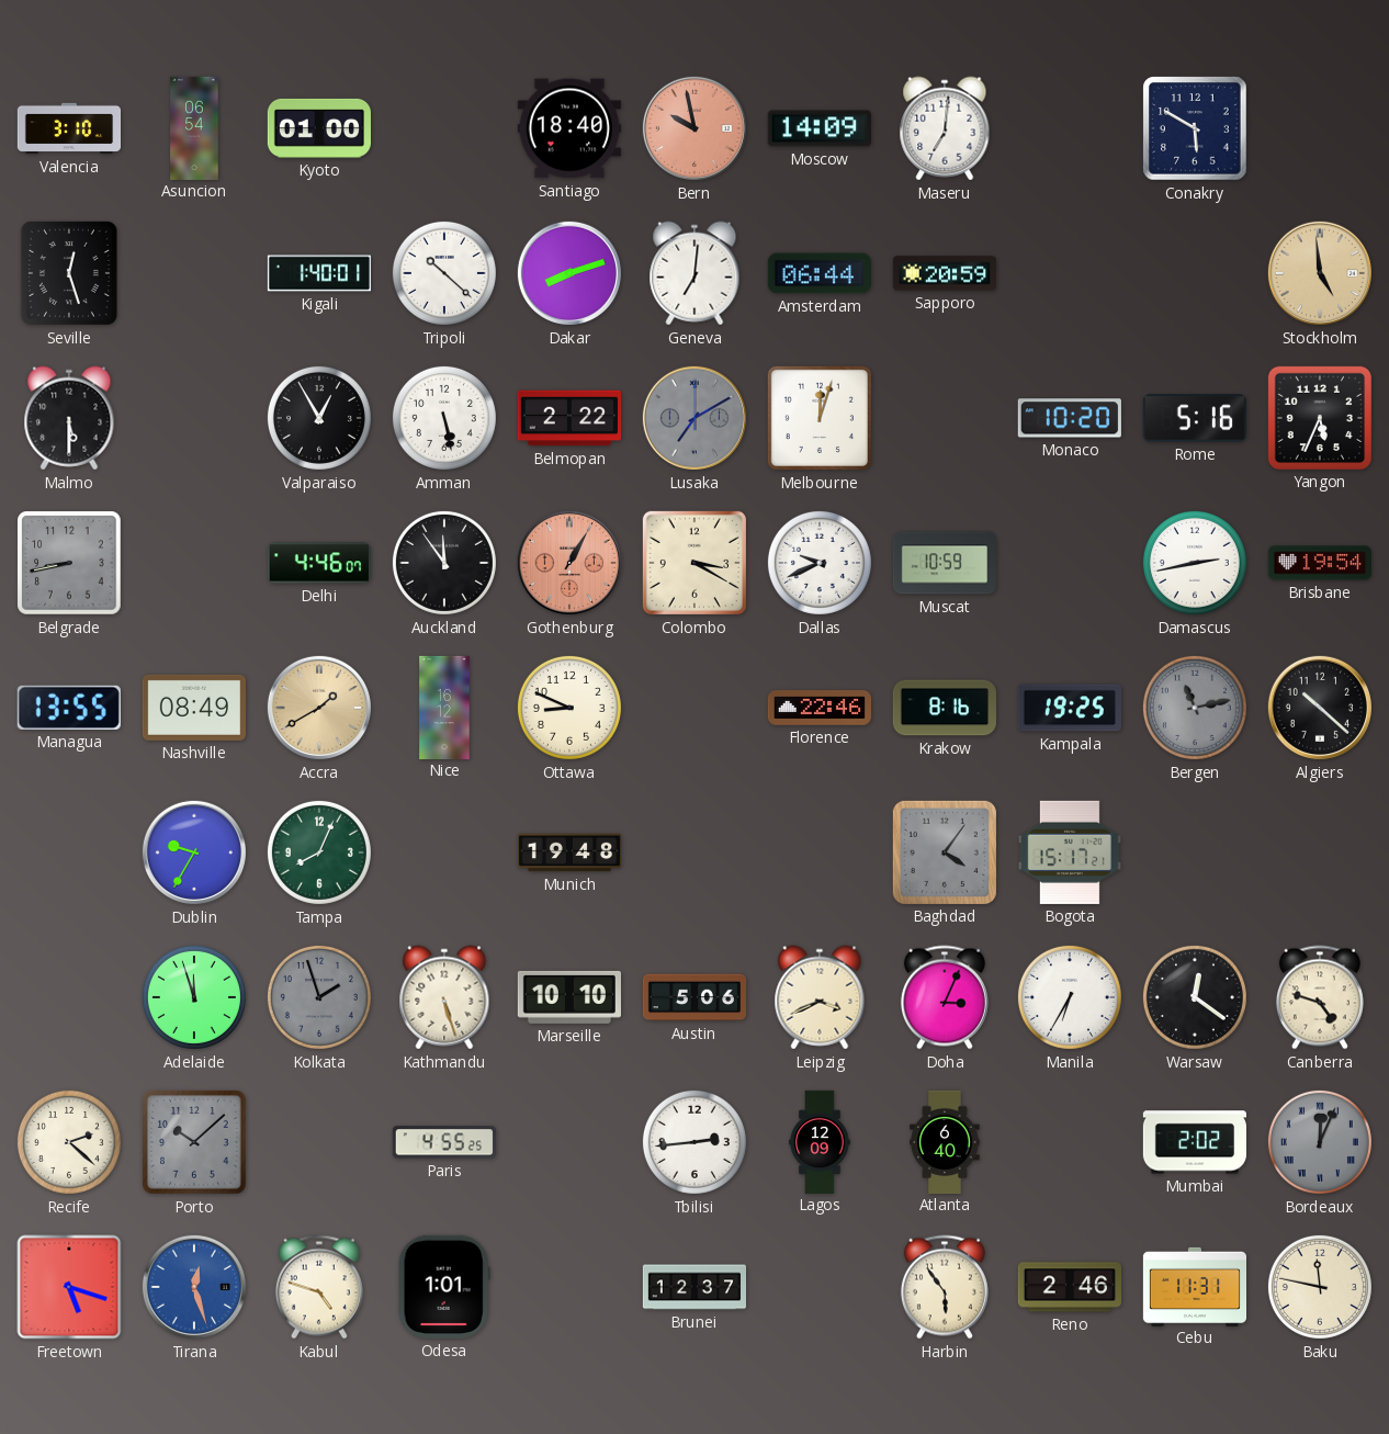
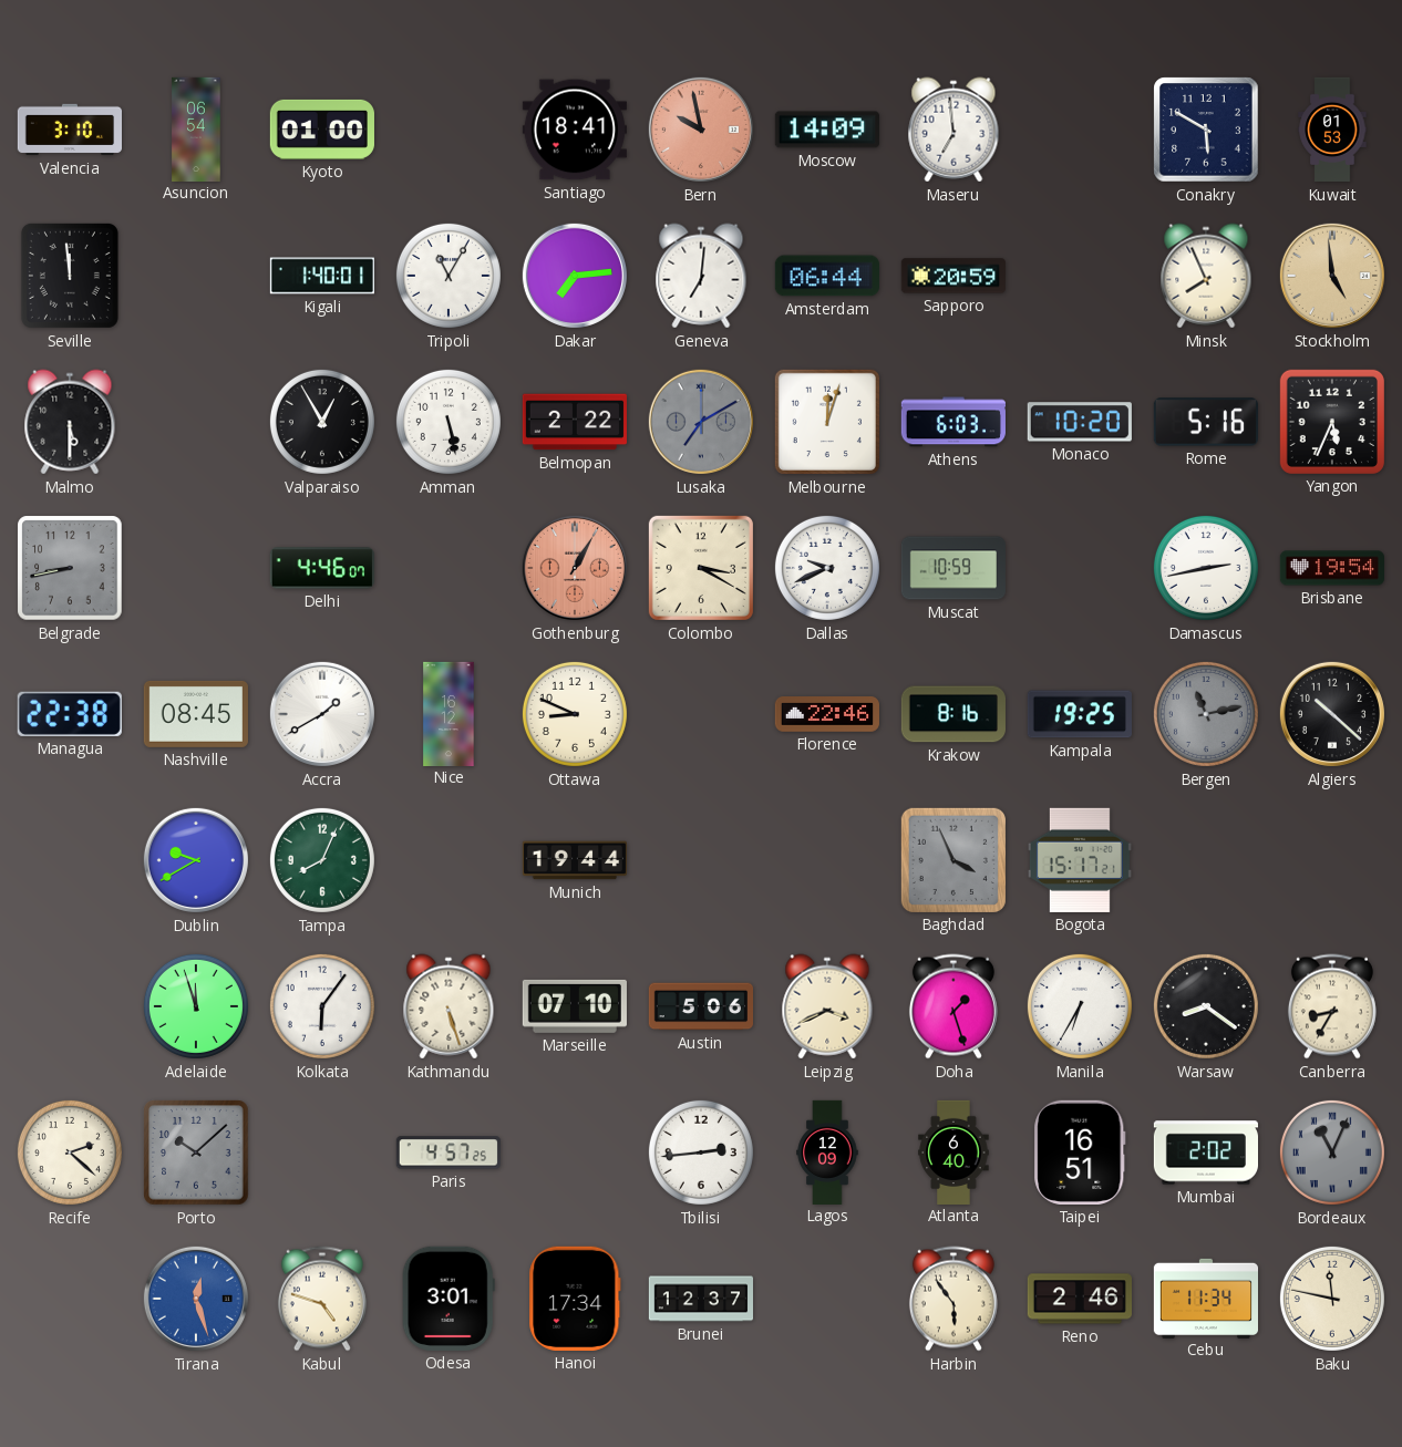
Santiago: 18:40 -> 18:41 (575, 130)
Maseru: 7:01 -> 6:59 (953, 130)
Kuwait: none -> 01:53 (1332, 130)
Seville: 12:27 -> 11:59 (70, 276)
Tripoli: 10:22 -> 11:05 (449, 276)
Dakar: 8:12 -> 7:14 (575, 276)
Minsk: none -> 7:56 (1206, 276)
Athens: none -> 6:03 (953, 422)
Auckland: 11:54 -> none (444, 563)
Managua: 13:55 -> 22:38 (70, 714)
Nashville: 08:49 -> 08:45 (196, 714)
Accra dial: champagne -> white (322, 714)
Dublin: 9:35 -> 9:40 (196, 860)
Munich: 19:48 -> 19:44 (574, 860)
Baghdad: 4:06 -> 3:56 (953, 860)
Kolkata: 1:57 -> 6:06 (322, 1006)
Kolkata dial: grey -> white (322, 1006)
Marseille: 10:10 -> 07:10 (575, 1006)
Doha: 3:04 -> 1:27 (953, 1006)
Warsaw: 12:21 -> 8:21 (1206, 1006)
Canberra: 4:48 -> 8:35 (1332, 1006)
Paris: 4:55 -> 4:57 (449, 1153)
Taipei: none -> 16:51 (1080, 1153)
Bordeaux: 12:04 -> 11:04 (1332, 1153)
Freetown: 5:18 -> none (69, 1287)
Odesa: 1:01 -> 3:01 (449, 1299)
Hanoi: none -> 17:34 (575, 1299)
Cebu: 11:31 -> 11:34 (1205, 1298)
